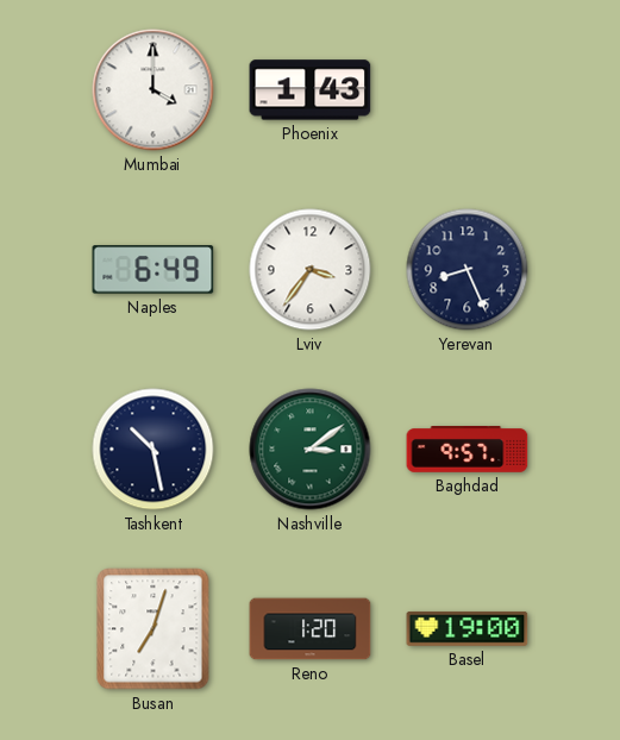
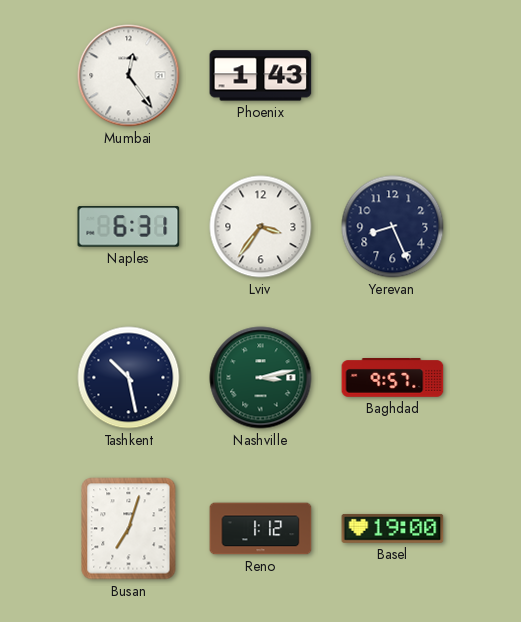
Mumbai: 4:00 -> 12:24 (129, 76)
Naples: 6:49 -> 6:31 (129, 227)
Nashville: 3:09 -> 3:13 (261, 378)
Reno: 1:20 -> 1:12 (261, 529)
